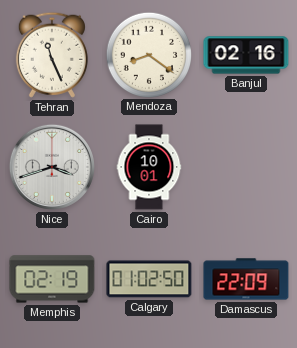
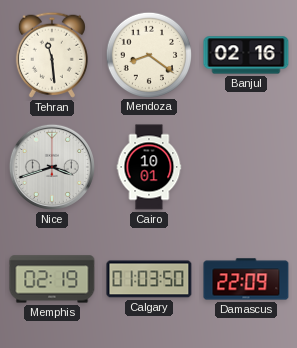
Tehran: 11:26 -> 11:29 (52, 55)
Calgary: 01:02 -> 01:03 (149, 279)
